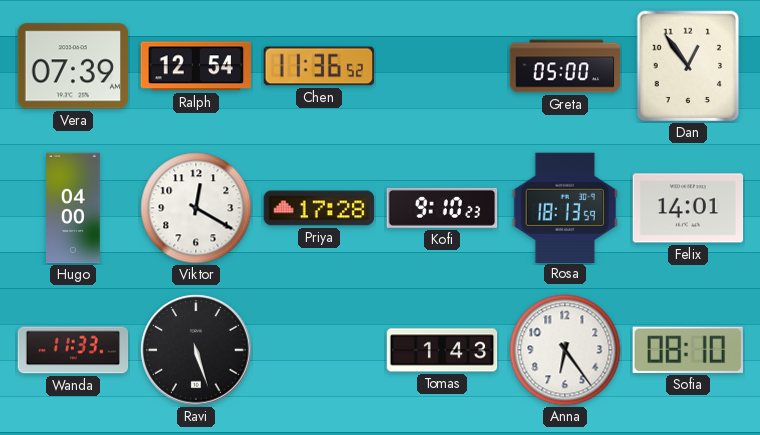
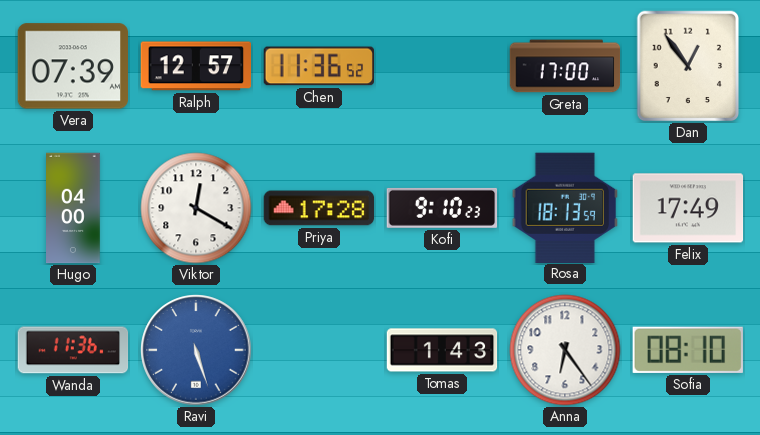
Ralph: 12:54 -> 12:57 (195, 66)
Greta: 05:00 -> 17:00 (565, 66)
Felix: 14:01 -> 17:49 (688, 208)
Wanda: 11:33 -> 11:36 (73, 350)
Ravi dial: black -> blue (196, 350)
